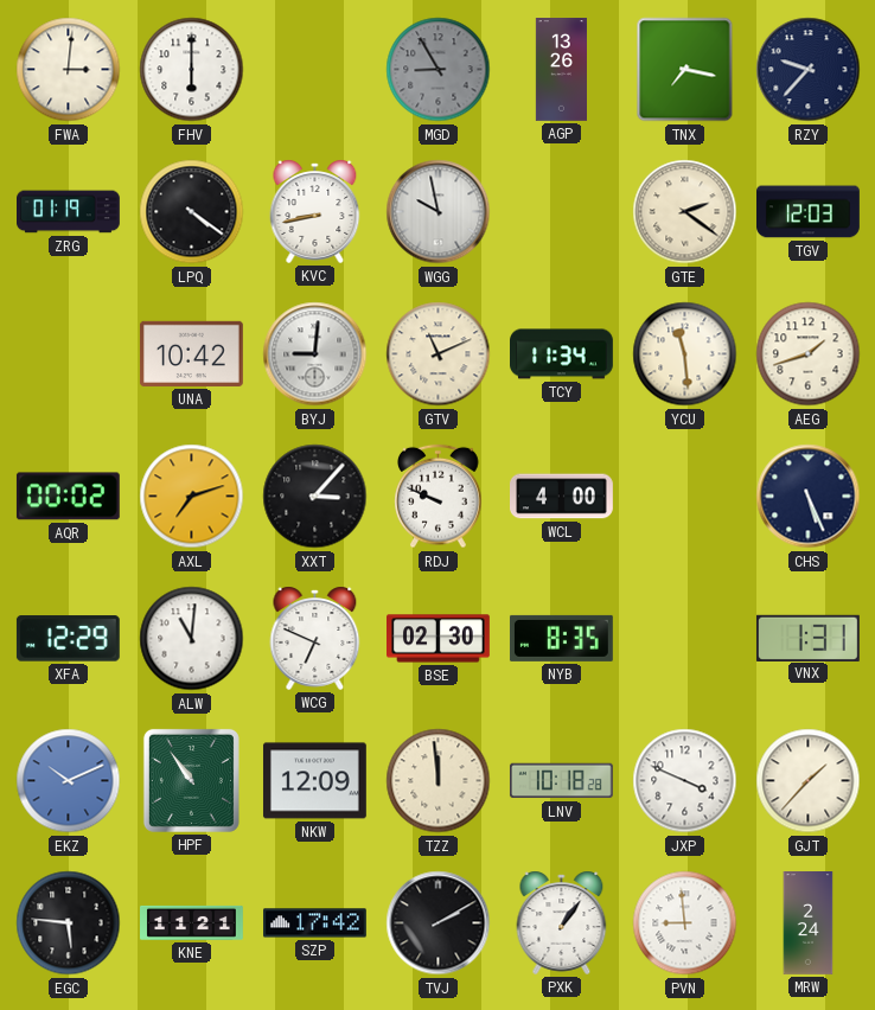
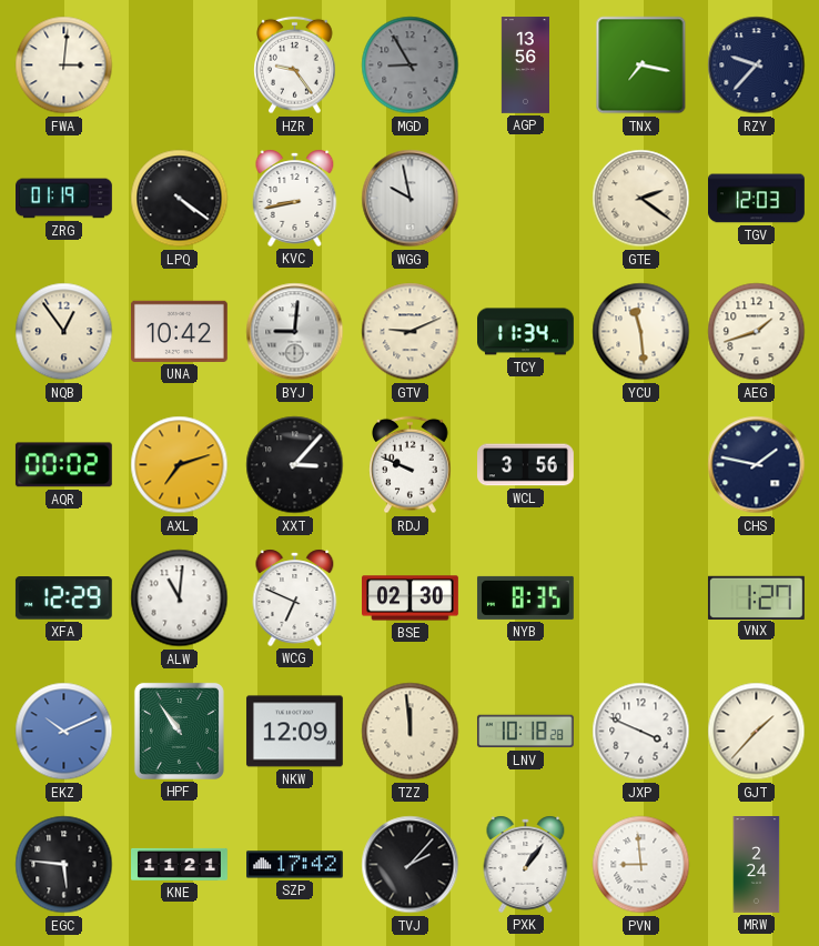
FHV: 6:00 -> none (192, 70)
HZR: none -> 9:24 (295, 66)
AGP: 13:26 -> 13:56 (525, 66)
NQB: none -> 12:54 (64, 332)
GTV: 11:11 -> 9:11 (411, 332)
WCL: 4:00 -> 3:56 (526, 465)
CHS: 5:26 -> 1:47 (757, 465)
VNX: 1:31 -> 1:27 (756, 597)
TVJ: 2:10 -> 2:07 (411, 865)
